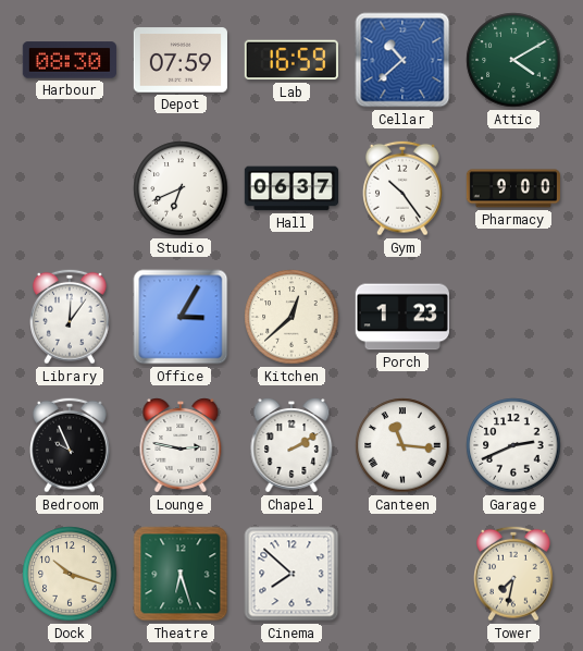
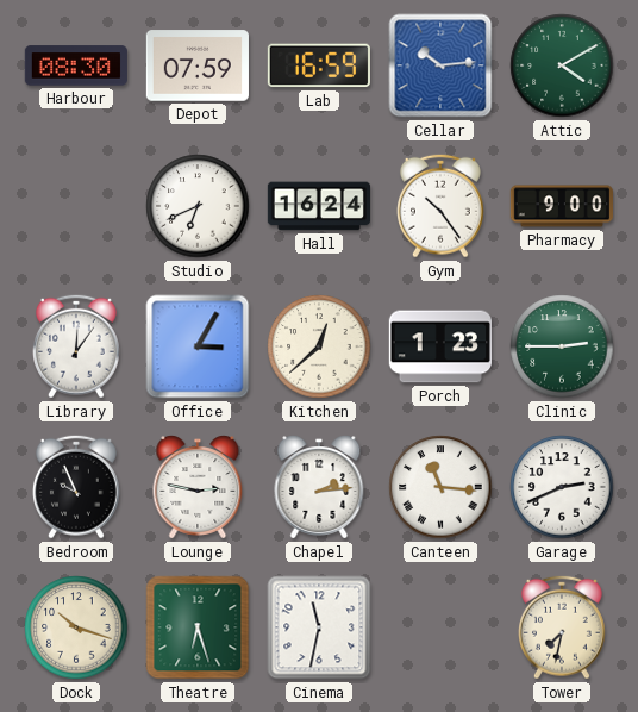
Cellar: 10:38 -> 10:14 (440, 65)
Hall: 06:37 -> 16:24 (318, 206)
Clinic: none -> 2:45 (562, 346)
Chapel: 2:10 -> 2:14 (319, 487)
Cinema: 7:52 -> 11:32 (319, 627)
